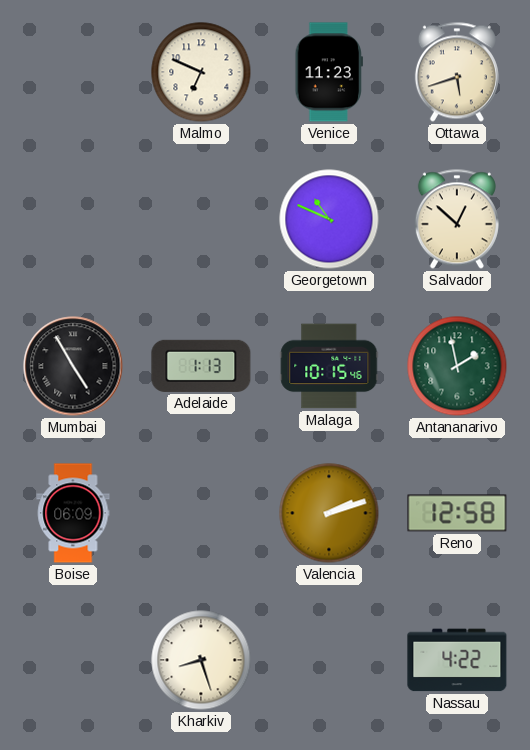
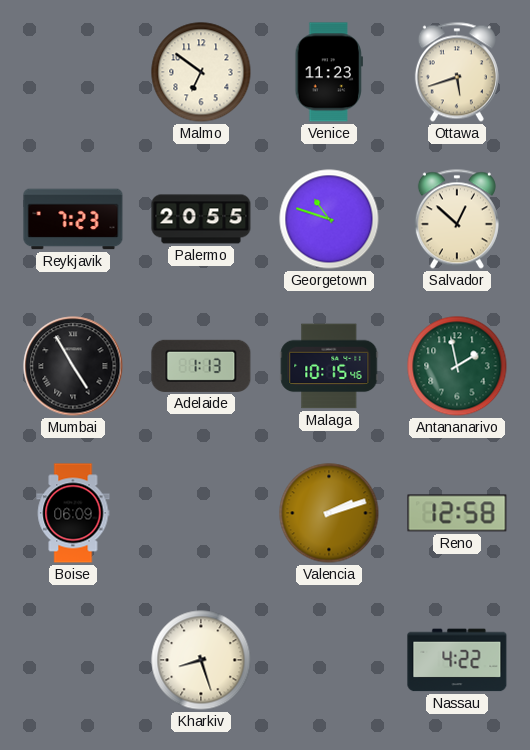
Malmo: 6:49 -> 6:51 (201, 72)
Reykjavik: none -> 7:23 (73, 219)
Palermo: none -> 20:55 (201, 219)
Georgetown: 10:49 -> 10:48 (329, 219)
